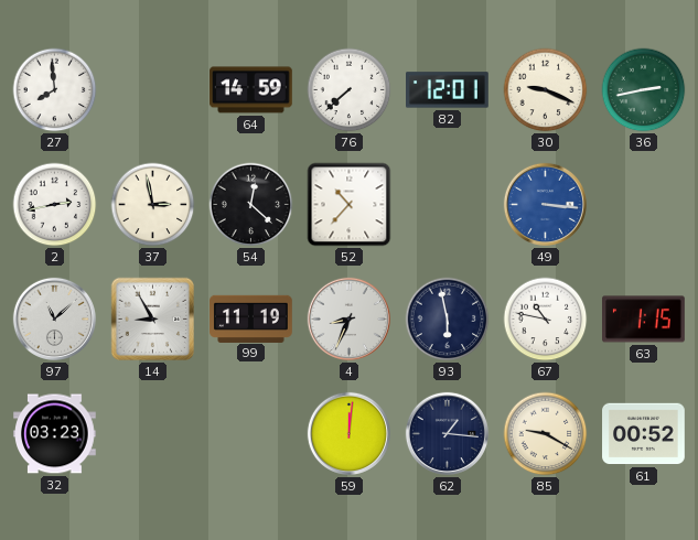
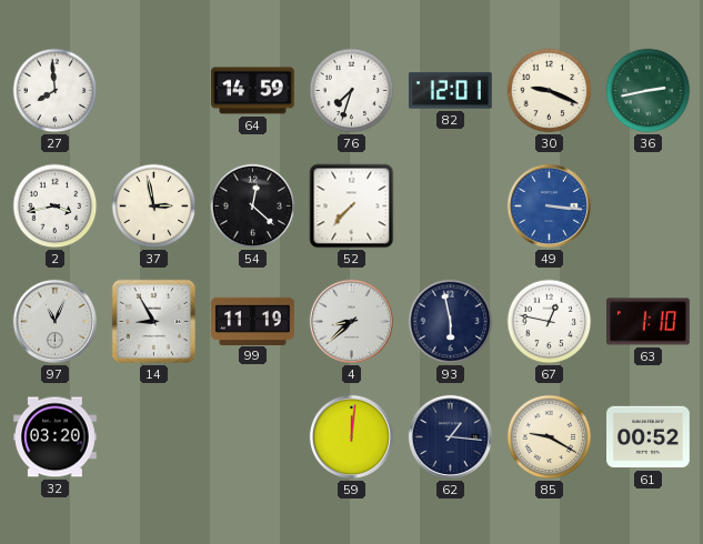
76: 7:38 -> 7:33 (352, 91)
2: 2:43 -> 3:43 (56, 206)
52: 10:37 -> 7:37 (352, 206)
97: 11:08 -> 11:04 (54, 321)
4: 8:34 -> 8:38 (351, 321)
67: 10:47 -> 12:47 (550, 322)
63: 1:15 -> 1:10 (649, 322)
32: 03:23 -> 03:20 (56, 437)
